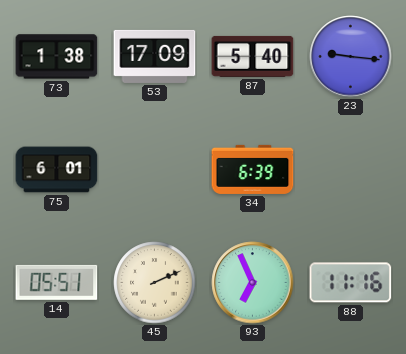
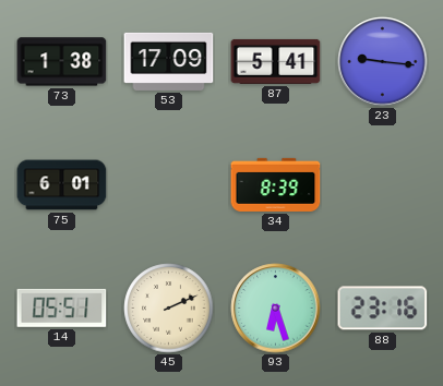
87: 5:40 -> 5:41 (276, 61)
34: 6:39 -> 8:39 (276, 184)
93: 6:56 -> 6:27 (276, 309)
88: 11:16 -> 23:16 (383, 309)
